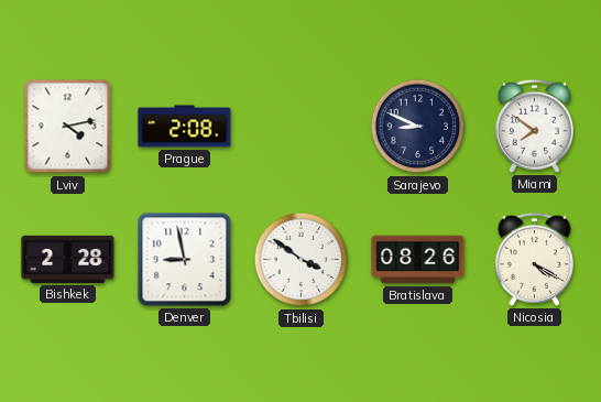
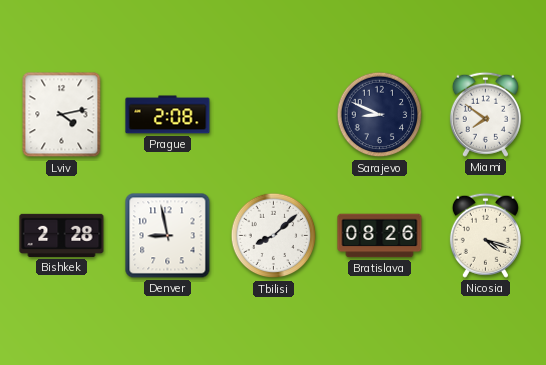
Tbilisi: 3:51 -> 8:08 (274, 236)
Nicosia: 4:20 -> 4:18 (485, 235)
